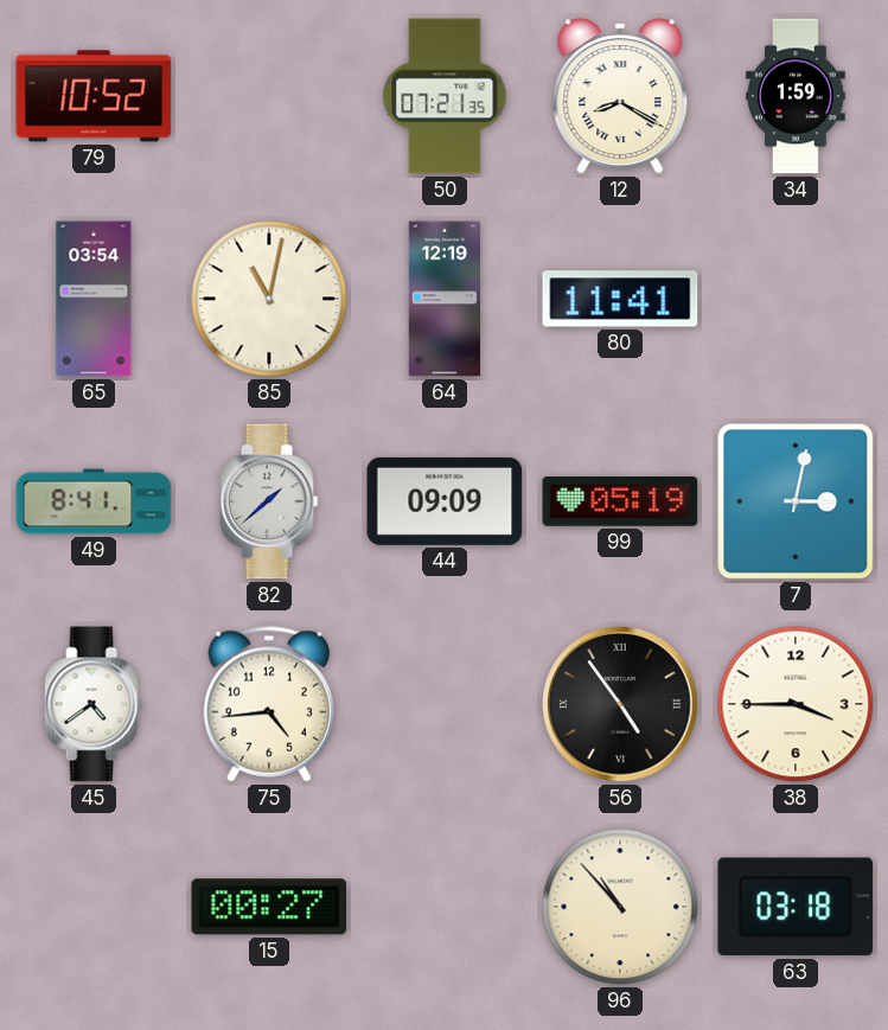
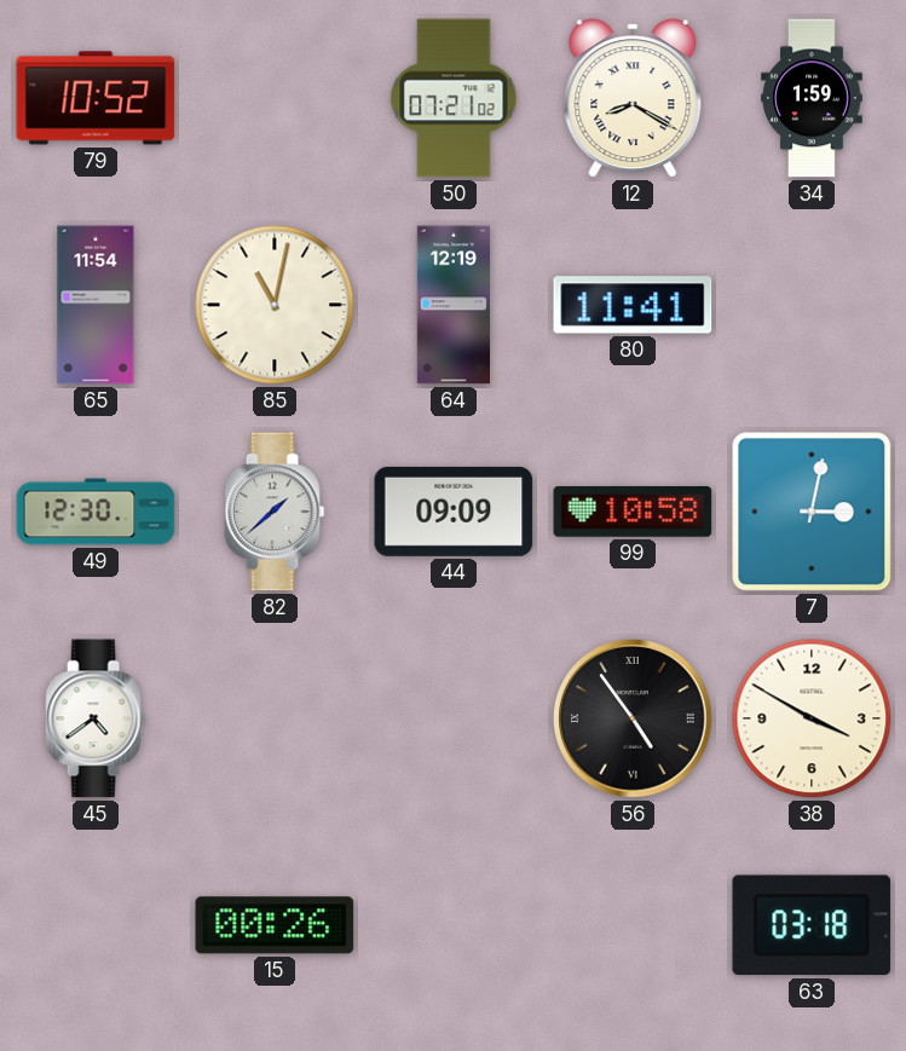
50: 07:21:35 -> 07:21:02 (454, 98)
65: 03:54 -> 11:54 (96, 305)
49: 8:41 -> 12:30 (96, 512)
99: 05:19 -> 10:58 (633, 512)
75: 4:44 -> none (269, 704)
38: 3:45 -> 3:50 (812, 718)
15: 00:27 -> 00:26 (275, 925)
96: 10:53 -> none (620, 907)
